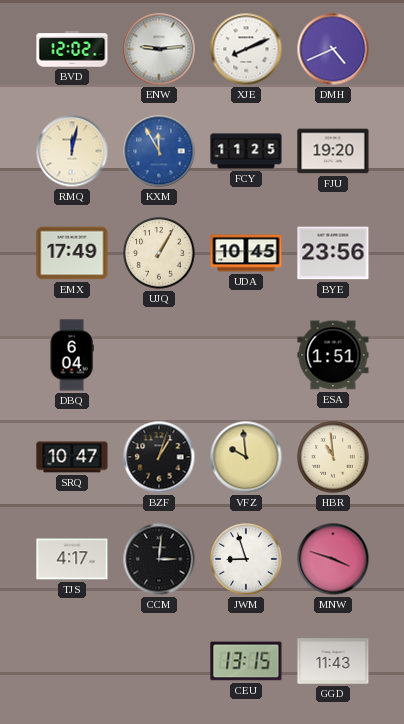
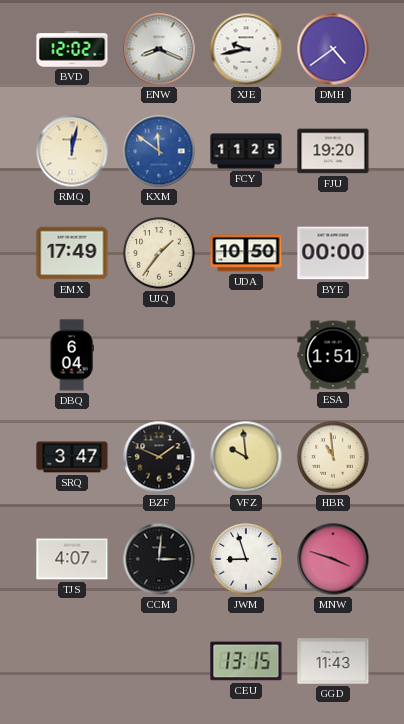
ENW: 9:14 -> 8:19 (159, 49)
XJE: 8:11 -> 9:43 (246, 49)
DMH: 4:41 -> 4:39 (333, 49)
KXM: 11:55 -> 11:51 (159, 151)
UJQ: 1:05 -> 1:36 (159, 253)
UDA: 10:45 -> 10:50 (246, 253)
BYE: 23:56 -> 00:00 (333, 253)
SRQ: 10:47 -> 3:47 (72, 457)
BZF: 1:03 -> 1:49 (159, 457)
TJS: 4:17 -> 4:07 (72, 559)
